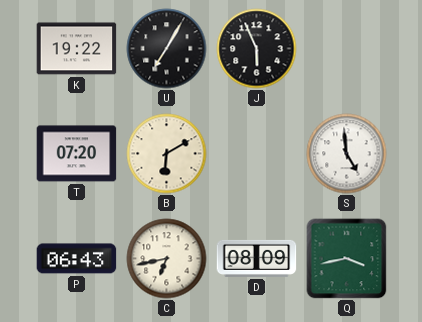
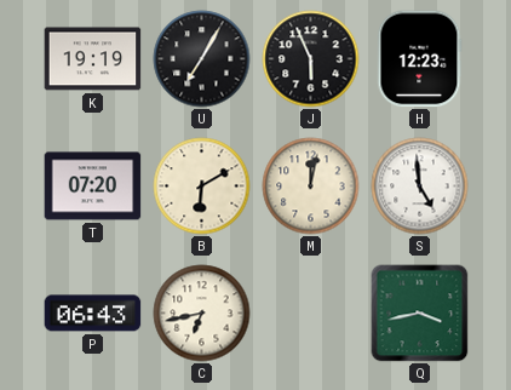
K: 19:22 -> 19:19 (93, 59)
H: none -> 12:23 (420, 59)
M: none -> 12:02 (311, 187)
D: 08:09 -> none (257, 258)
